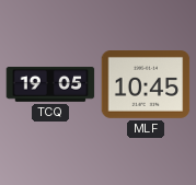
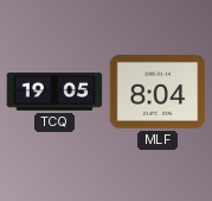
MLF: 10:45 -> 8:04 (158, 93)
